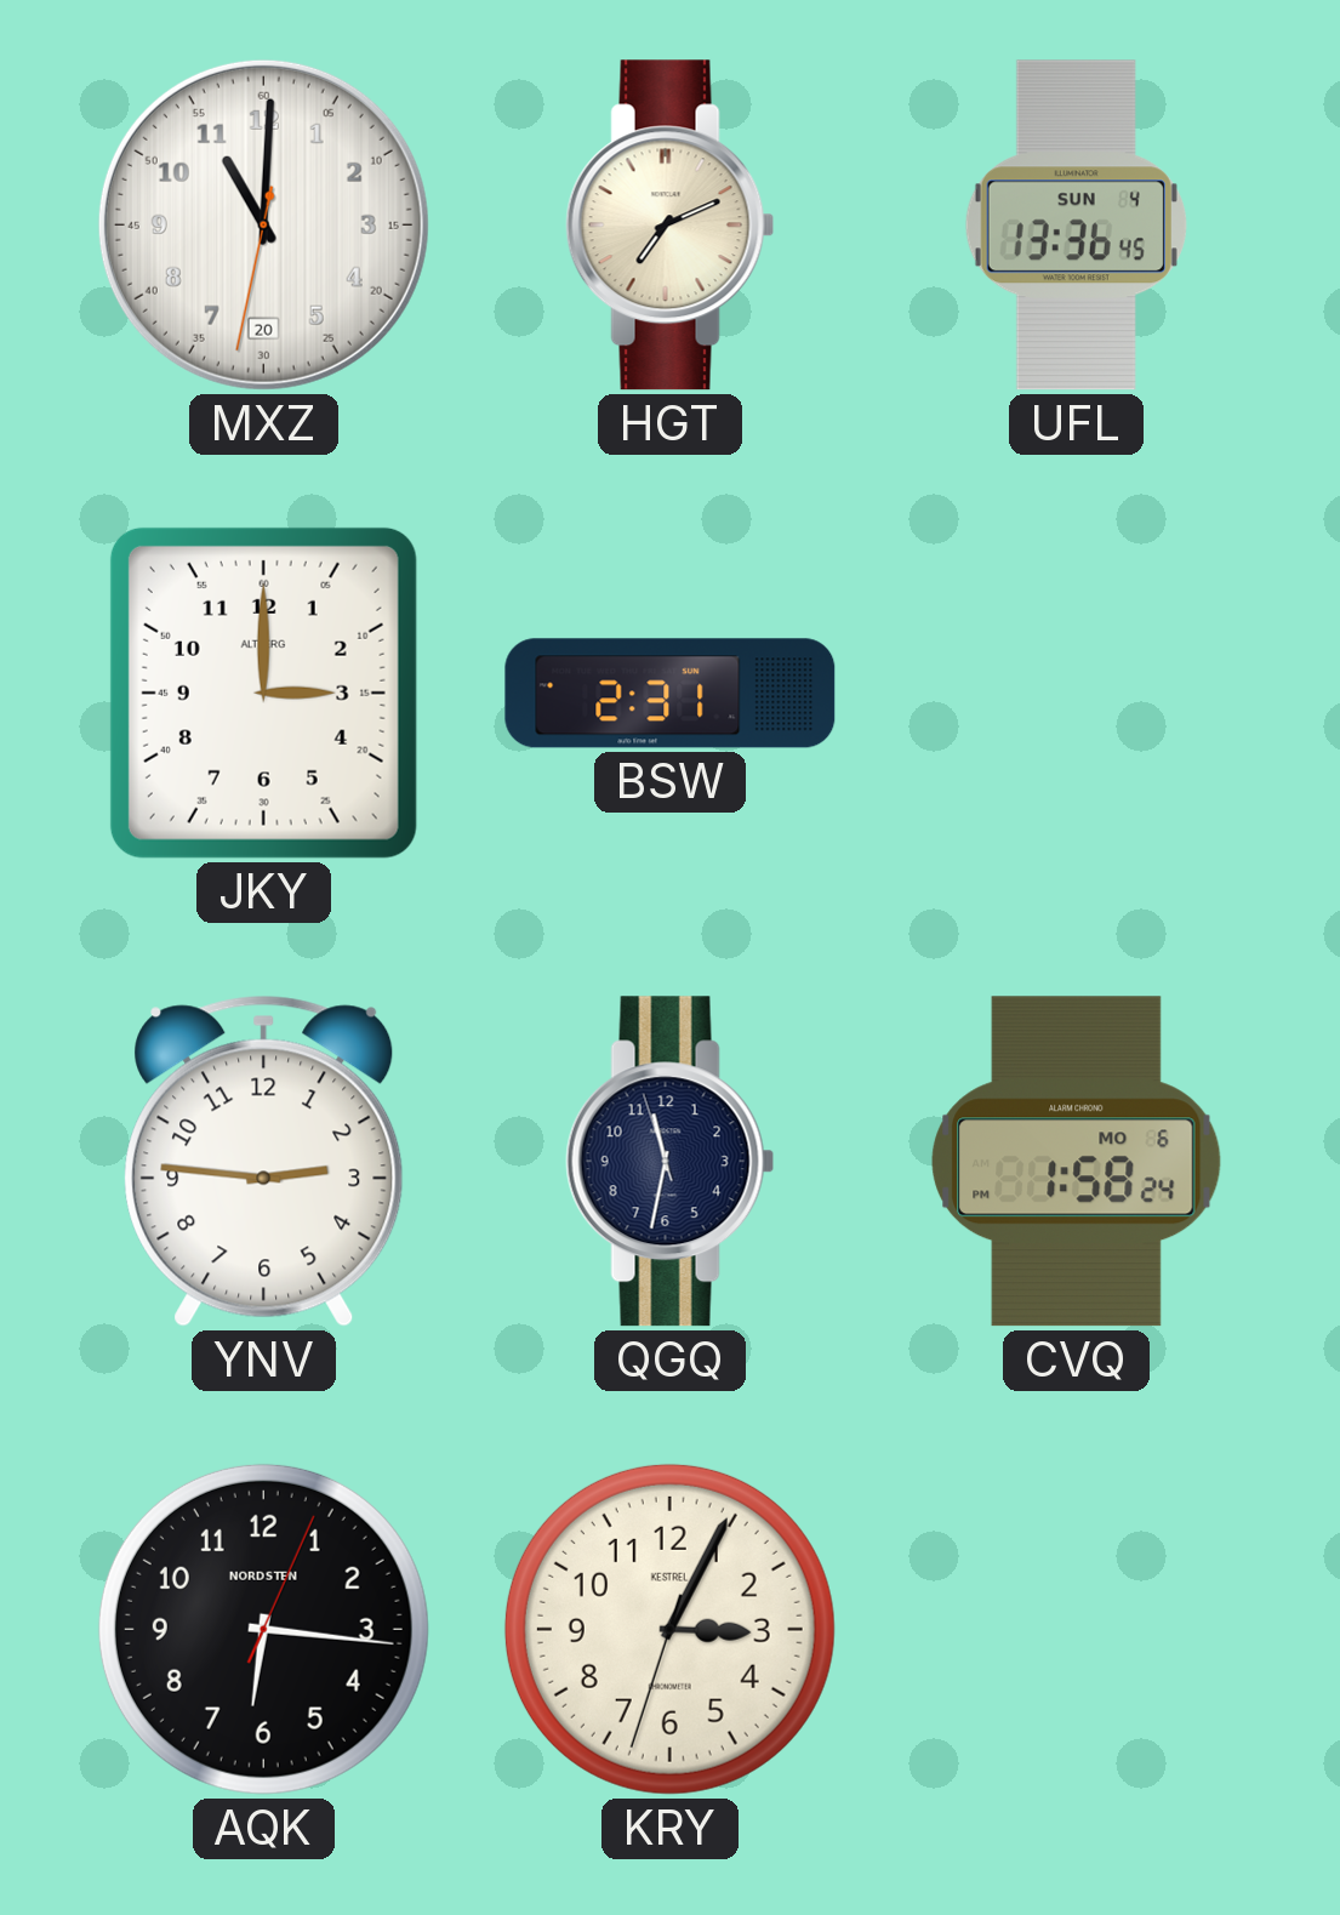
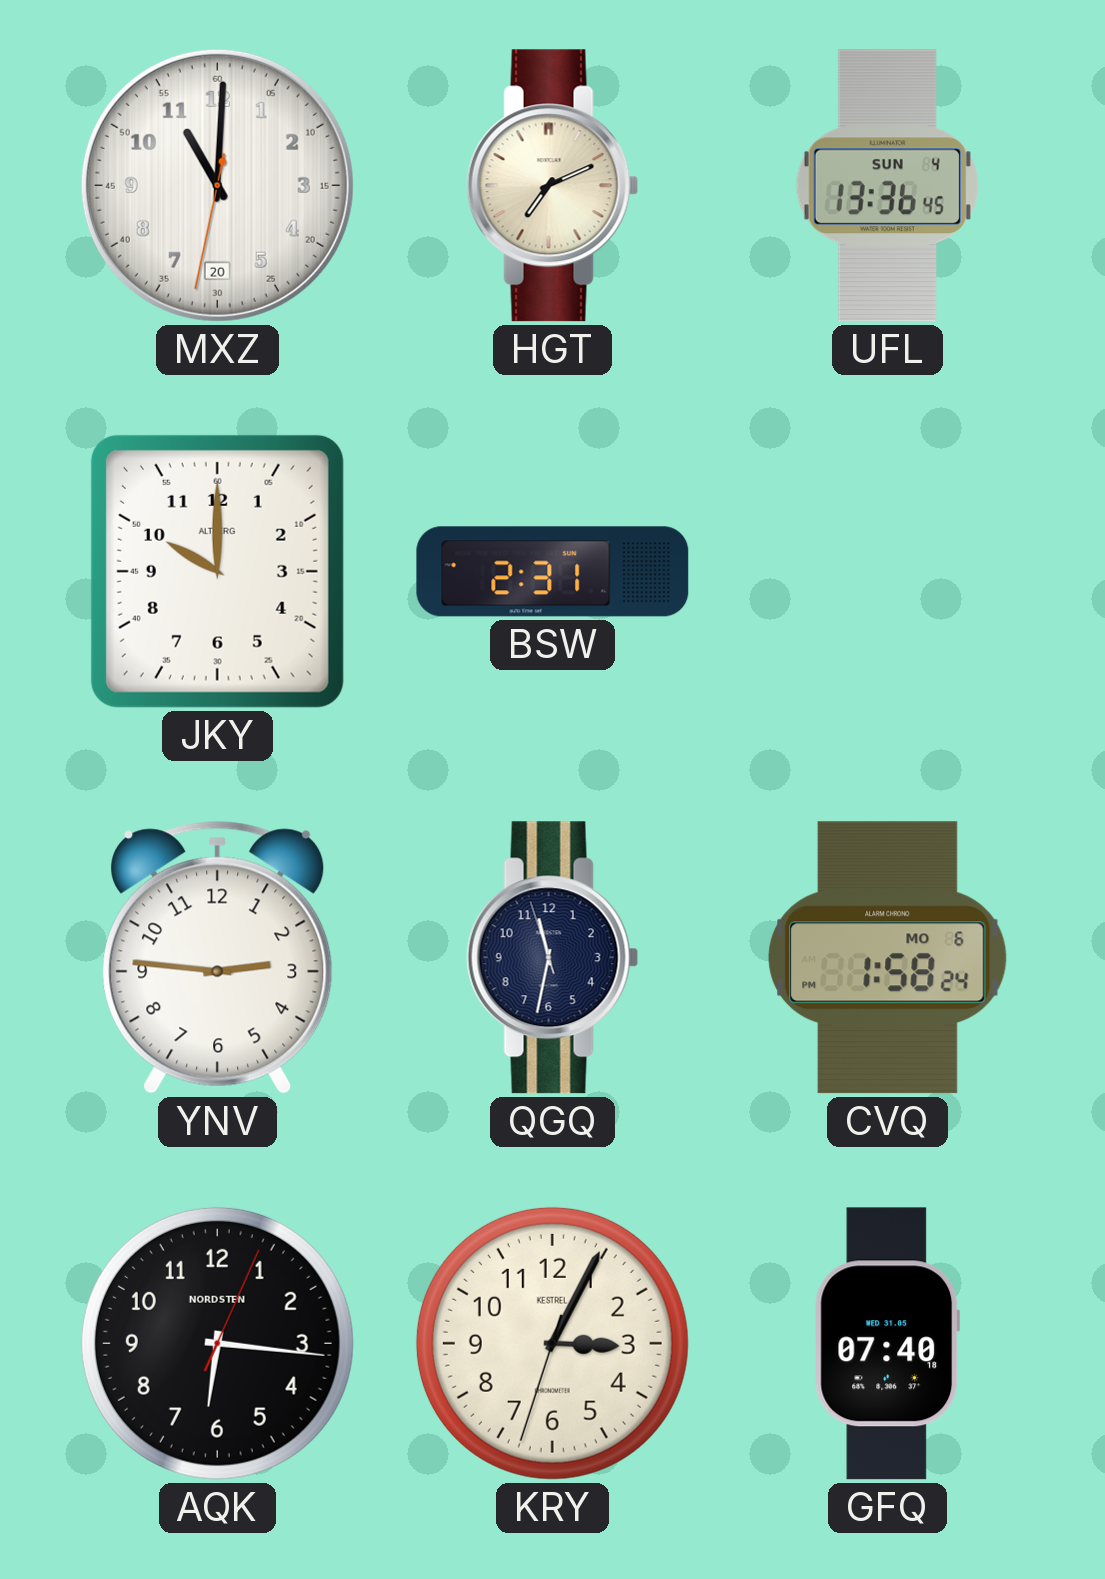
JKY: 3:00 -> 10:00 (217, 571)
GFQ: none -> 07:40 (888, 1344)
